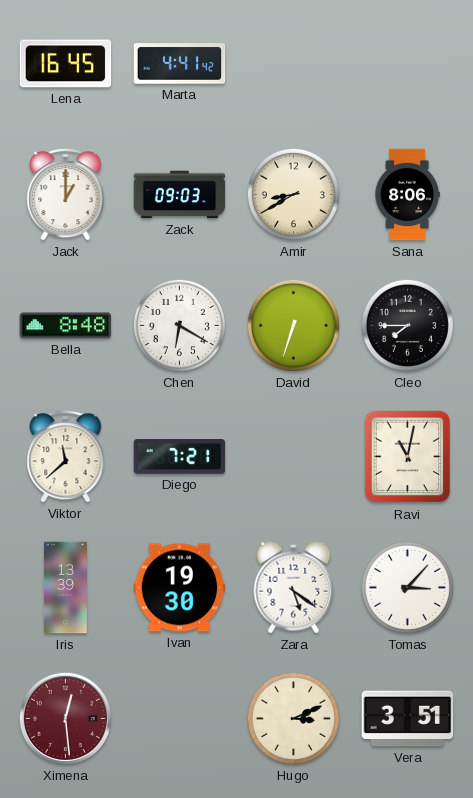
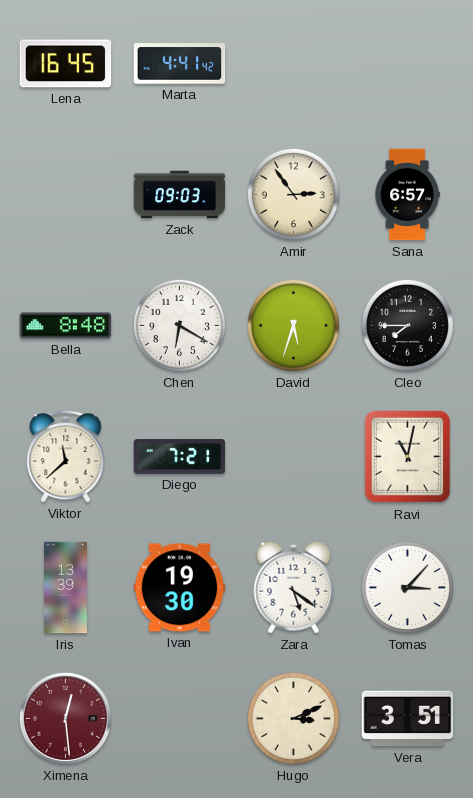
Jack: 1:00 -> none (66, 194)
Amir: 8:40 -> 2:54 (293, 194)
Sana: 8:06 -> 6:57 (407, 195)
David: 6:33 -> 5:33 (293, 325)
